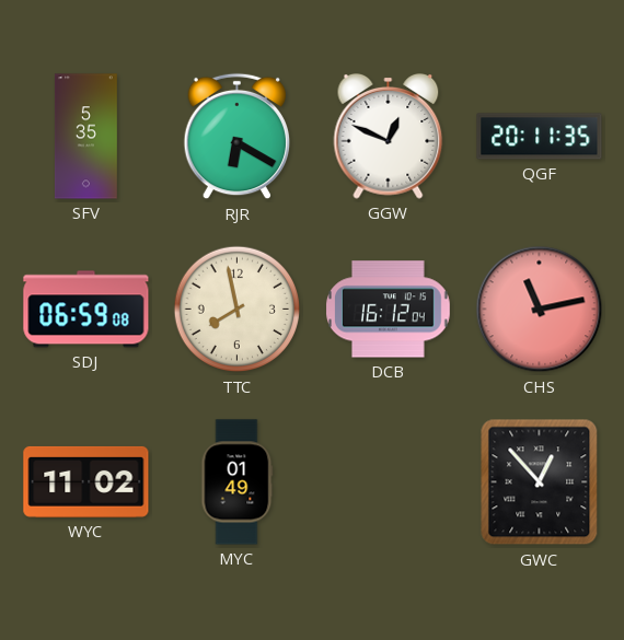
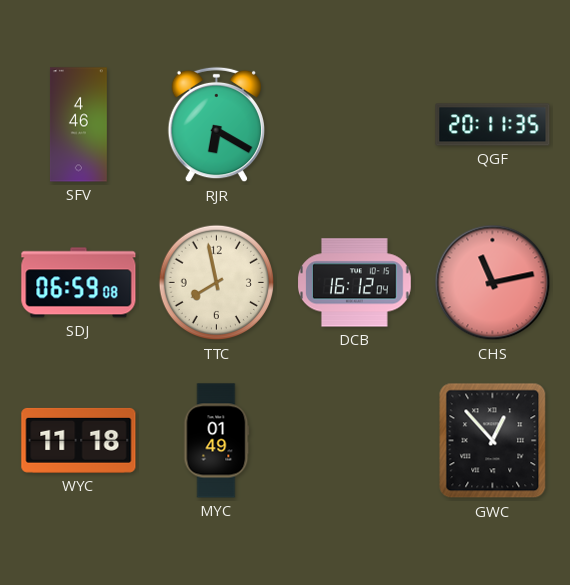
SFV: 5:35 -> 4:46 (78, 125)
GGW: 12:49 -> none (389, 137)
WYC: 11:02 -> 11:18 (79, 440)
